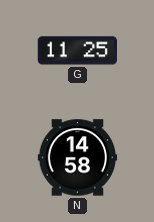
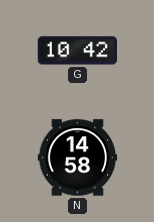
G: 11:25 -> 10:42 (77, 51)
